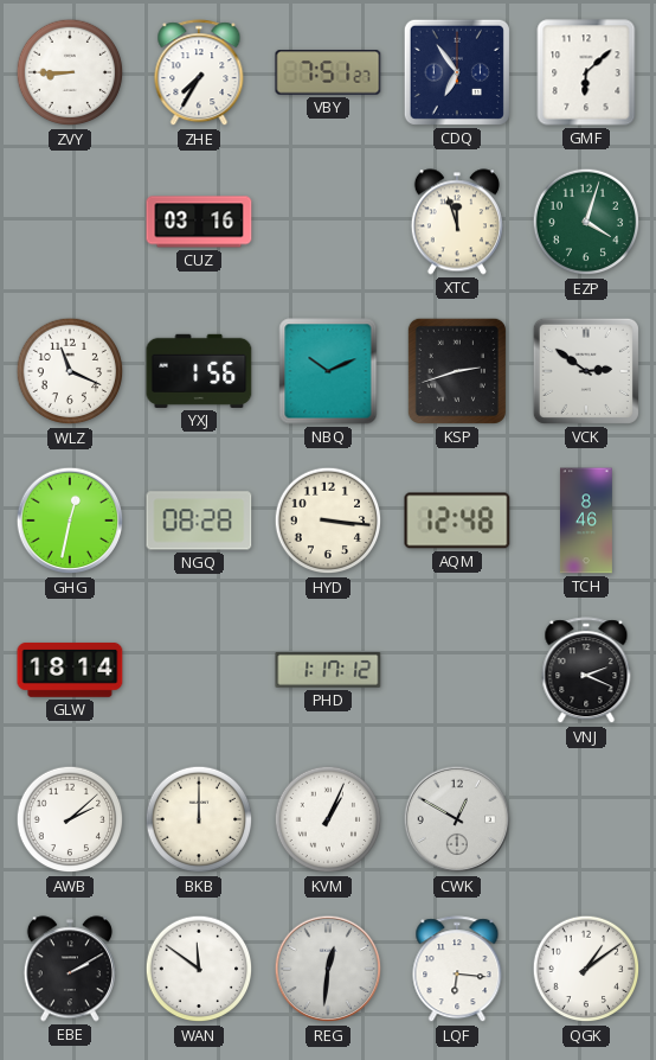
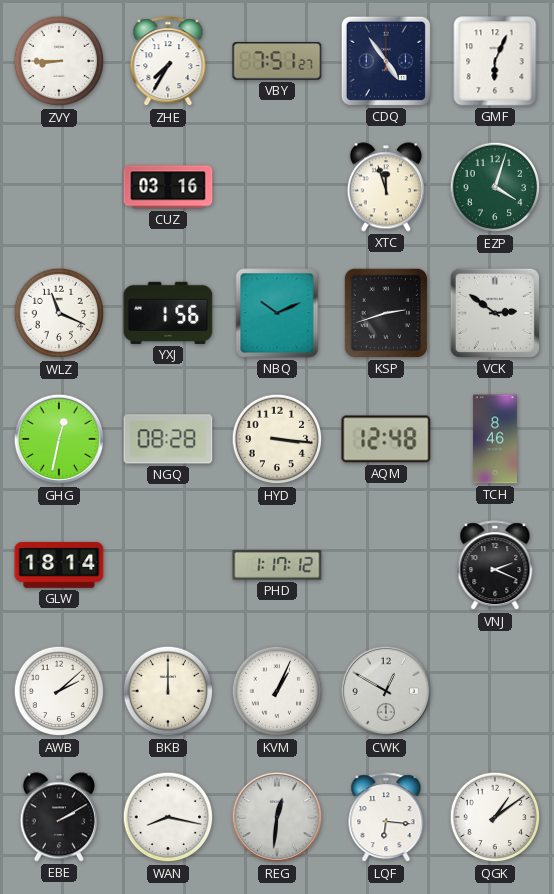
CDQ: 6:54 -> 4:54 (386, 61)
GMF: 6:08 -> 6:04 (495, 61)
WAN: 11:51 -> 8:17 (168, 817)
